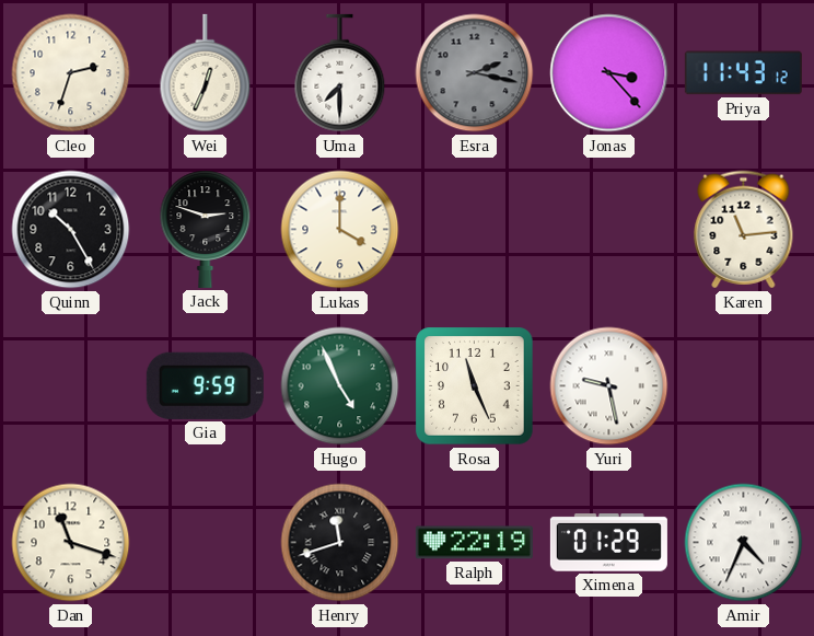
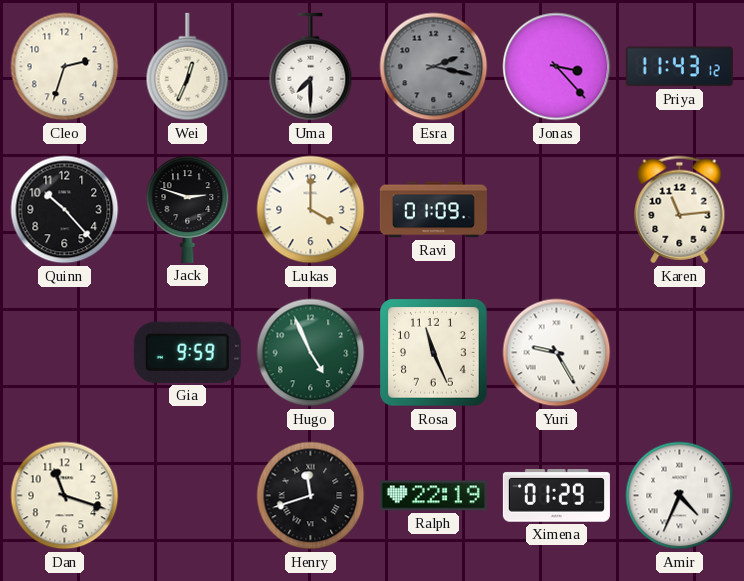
Quinn: 10:25 -> 10:23 (65, 210)
Ravi: none -> 01:09 (433, 210)
Yuri: 9:28 -> 9:25 (557, 353)
